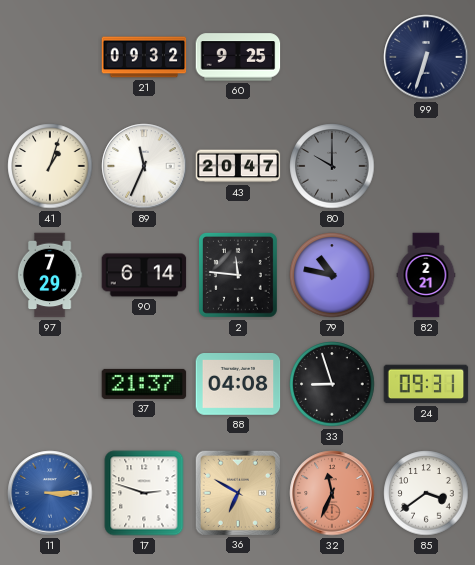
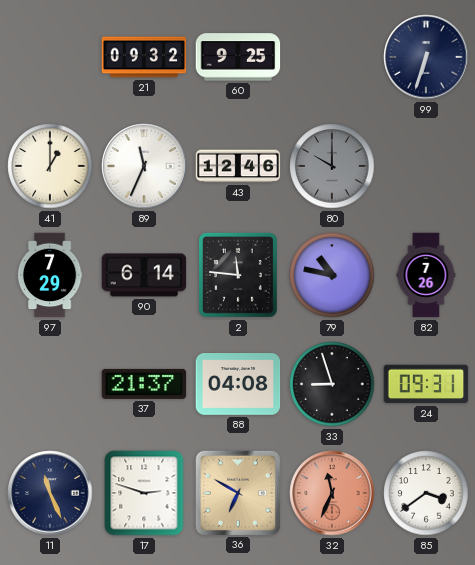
41: 1:03 -> 1:00 (50, 166)
43: 20:47 -> 12:46 (238, 166)
82: 2:21 -> 7:26 (426, 275)
11: 3:15 -> 11:26 (50, 493)
11 dial: blue -> navy (50, 493)
